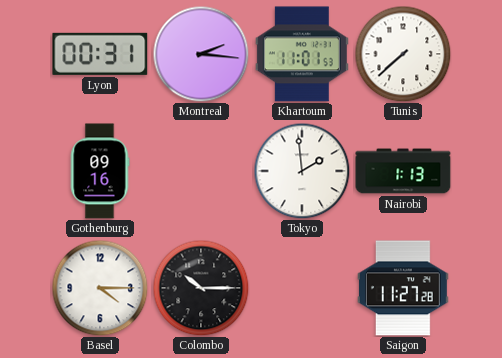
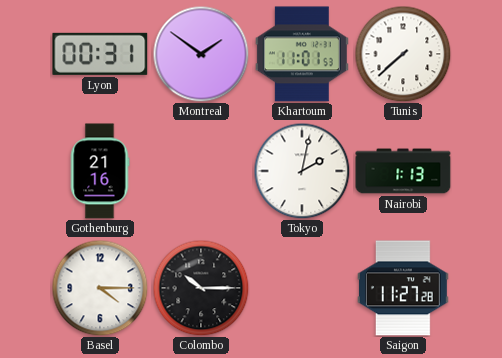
Montreal: 2:16 -> 1:51 (201, 54)
Gothenburg: 09:16 -> 21:16 (100, 171)
Tokyo: 1:59 -> 2:02 (302, 171)
